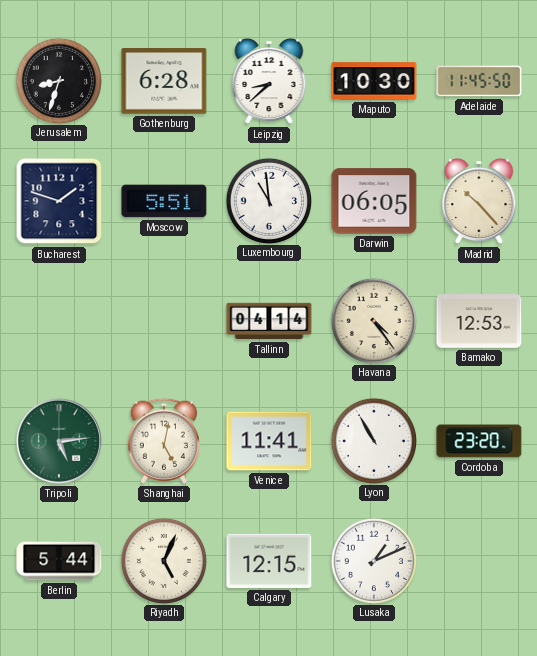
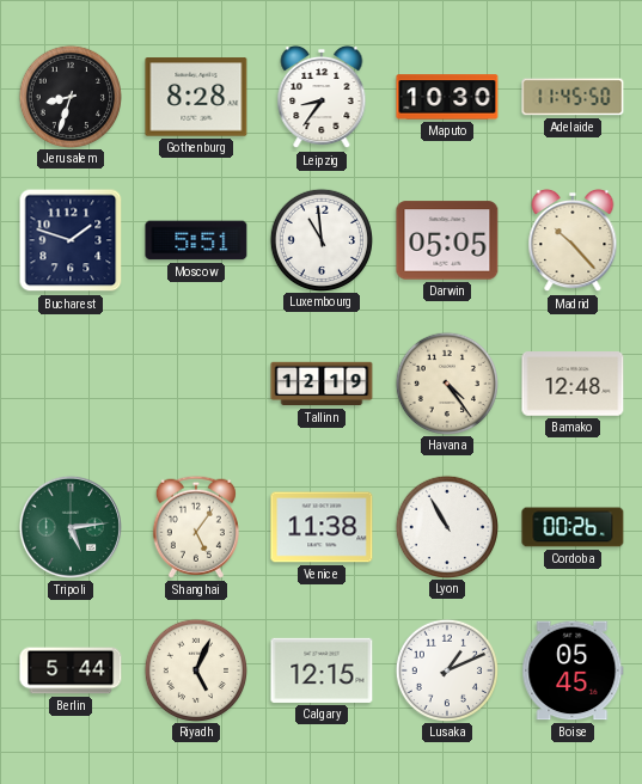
Gothenburg: 6:28 -> 8:28 (196, 97)
Leipzig: 8:38 -> 8:36 (322, 97)
Darwin: 06:05 -> 05:05 (447, 240)
Tallinn: 04:14 -> 12:19 (322, 384)
Bamako: 12:53 -> 12:48 (573, 384)
Shanghai: 5:02 -> 5:06 (196, 527)
Venice: 11:41 -> 11:38 (322, 527)
Cordoba: 23:20 -> 00:26 (573, 527)
Boise: none -> 05:45 (573, 670)
